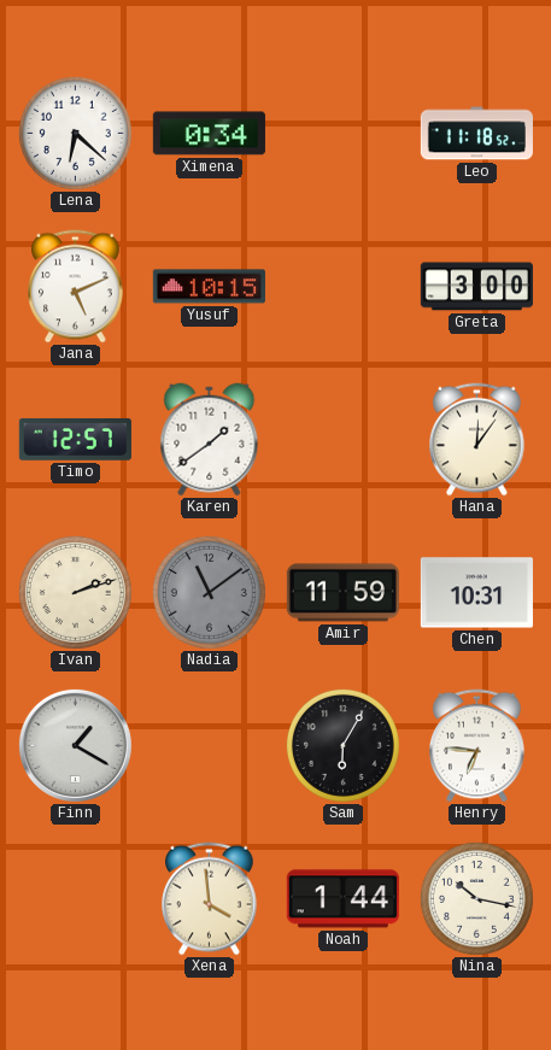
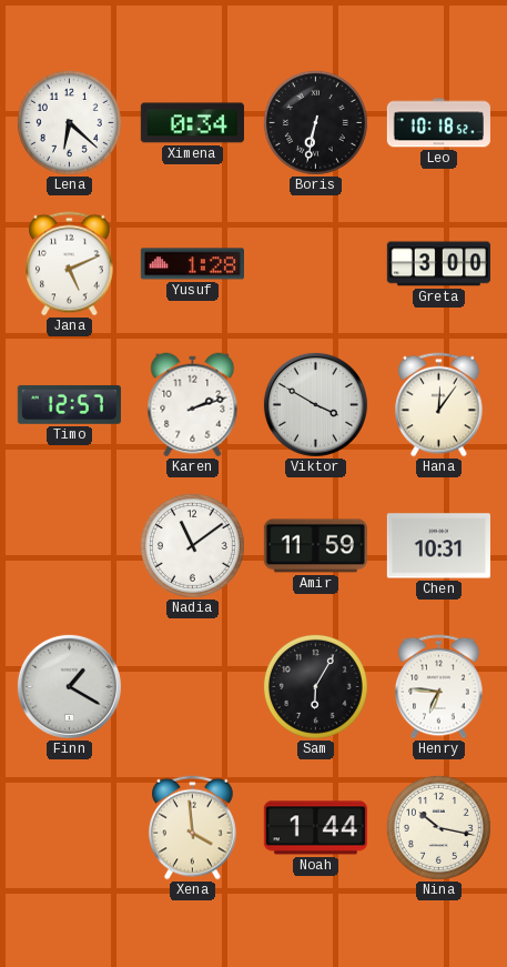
Boris: none -> 6:32 (315, 122)
Leo: 11:18 -> 10:18 (438, 123)
Yusuf: 10:15 -> 1:28 (192, 264)
Karen: 1:39 -> 2:12 (193, 405)
Viktor: none -> 3:50 (315, 404)
Ivan: 2:12 -> none (75, 592)
Nadia dial: grey -> white (192, 545)
